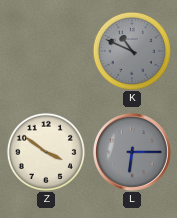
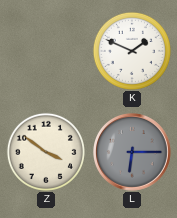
K: 10:49 -> 1:49 (132, 51)
K dial: grey -> white (132, 51)
